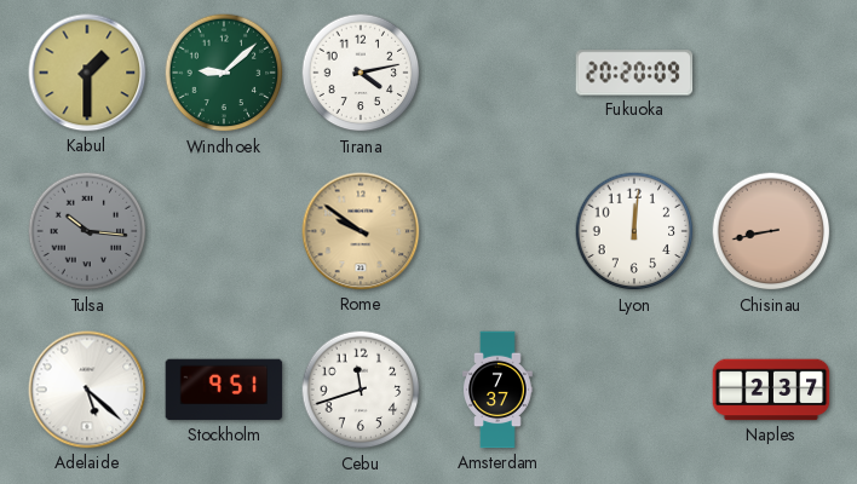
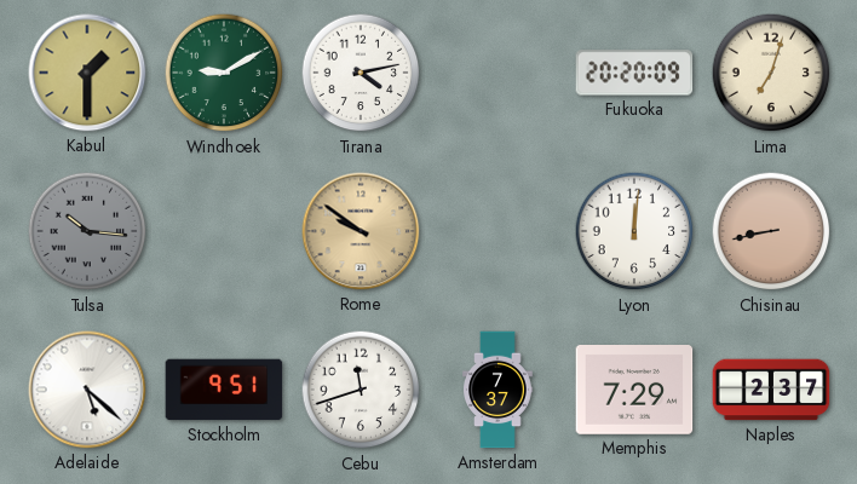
Windhoek: 9:08 -> 9:10 (224, 73)
Lima: none -> 7:03 (771, 73)
Memphis: none -> 7:29 (634, 391)
